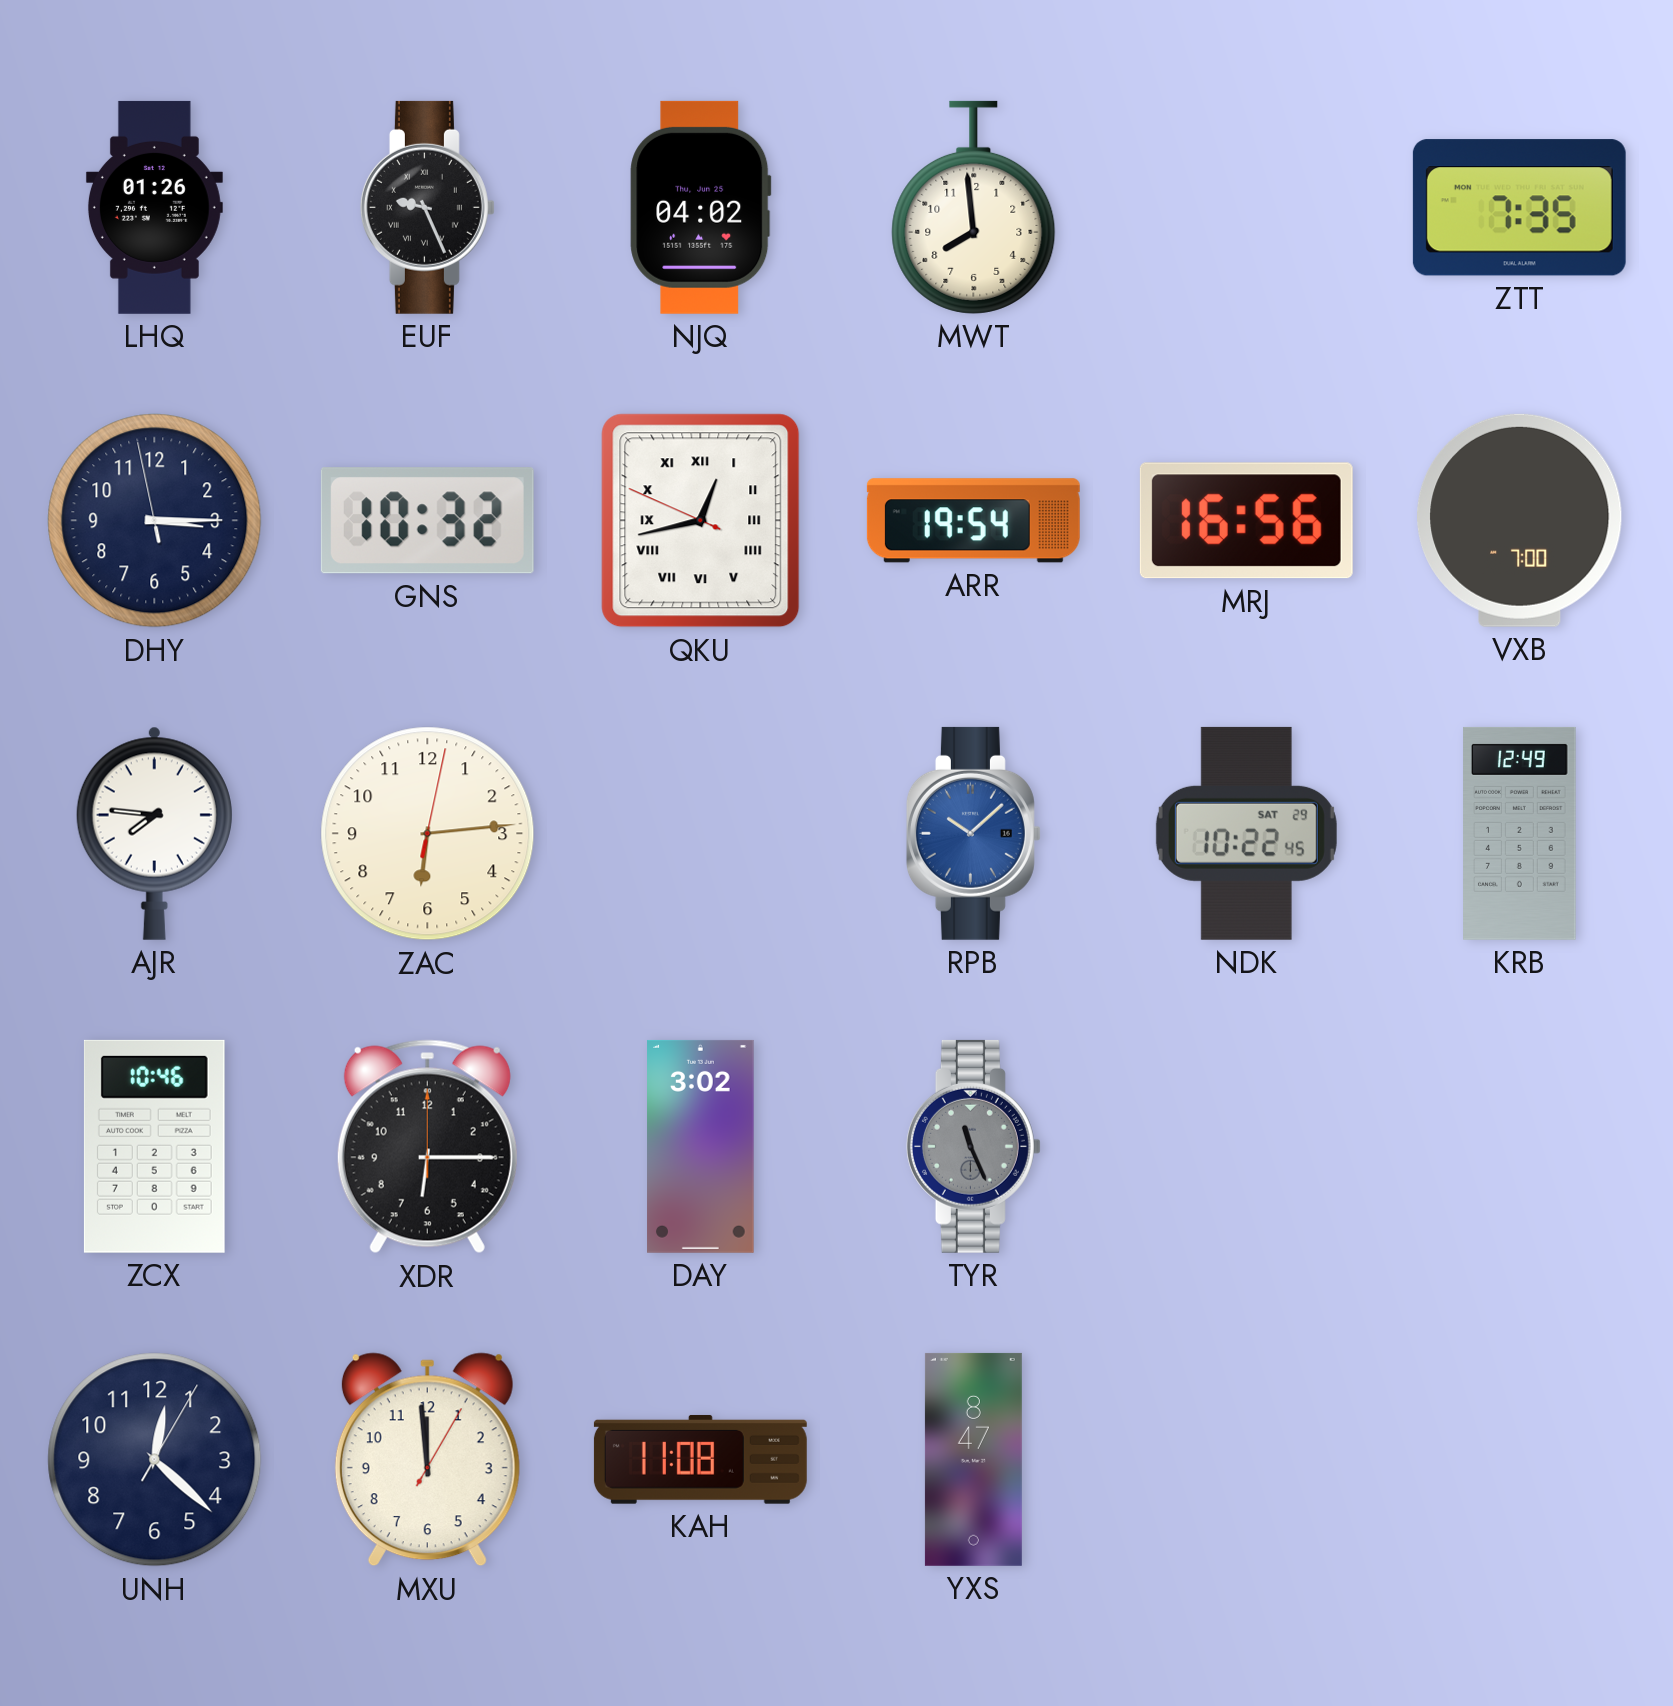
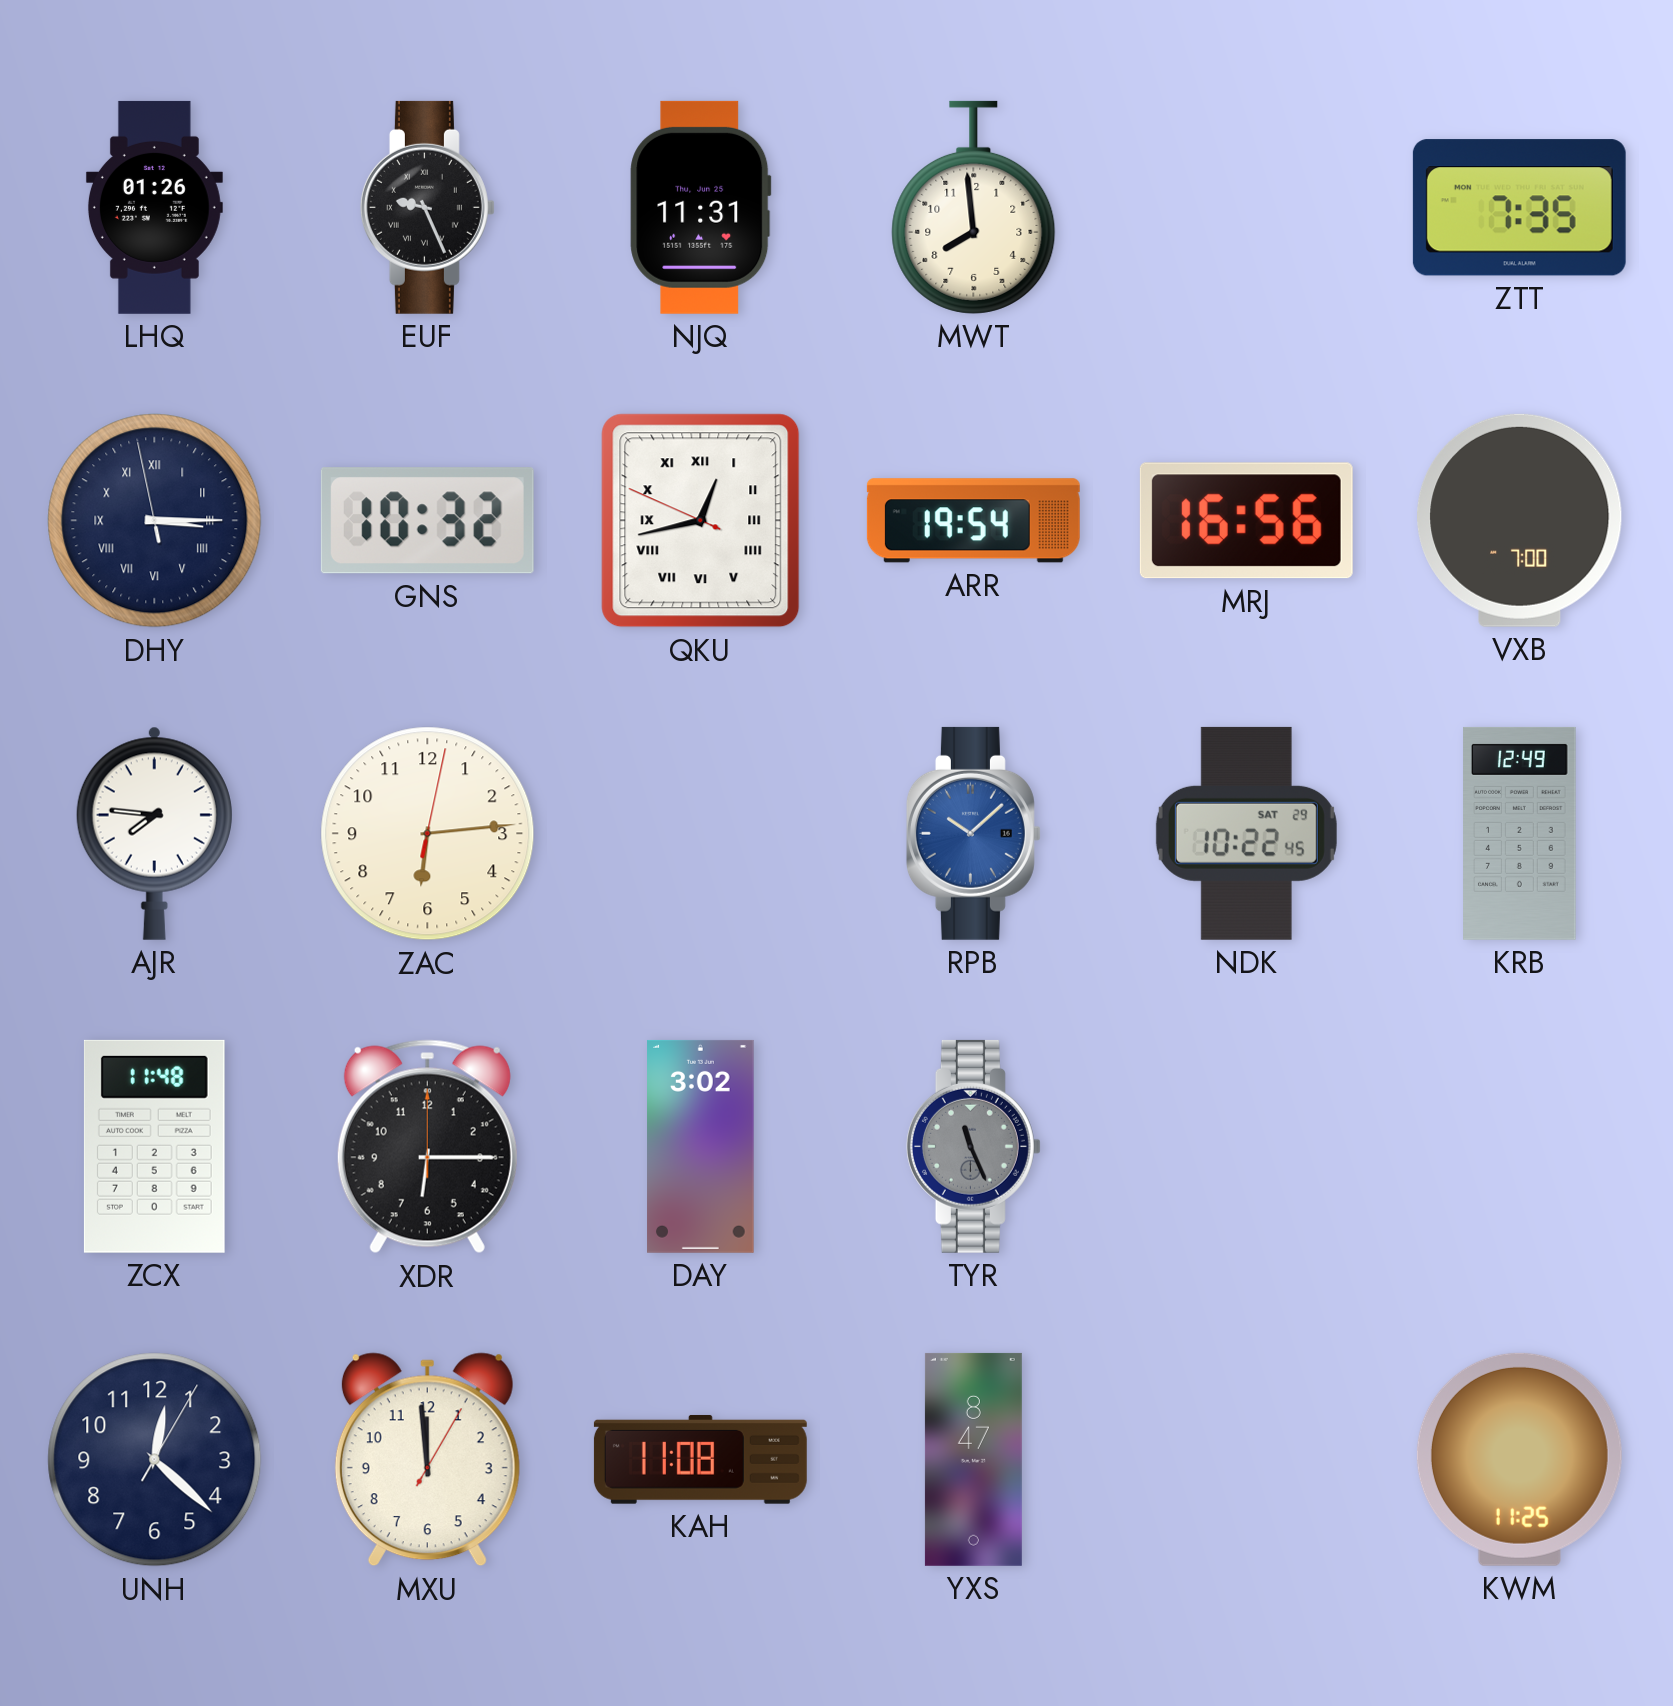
NJQ: 04:02 -> 11:31 (701, 207)
DHY numerals: Arabic -> Roman (155, 521)
ZCX: 10:46 -> 11:48 (154, 1146)
KWM: none -> 11:25 (1519, 1459)
